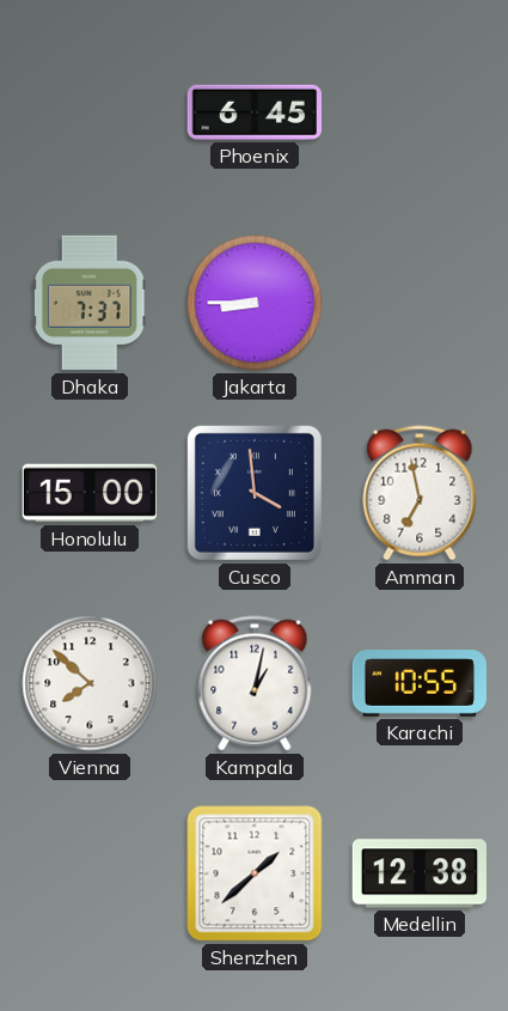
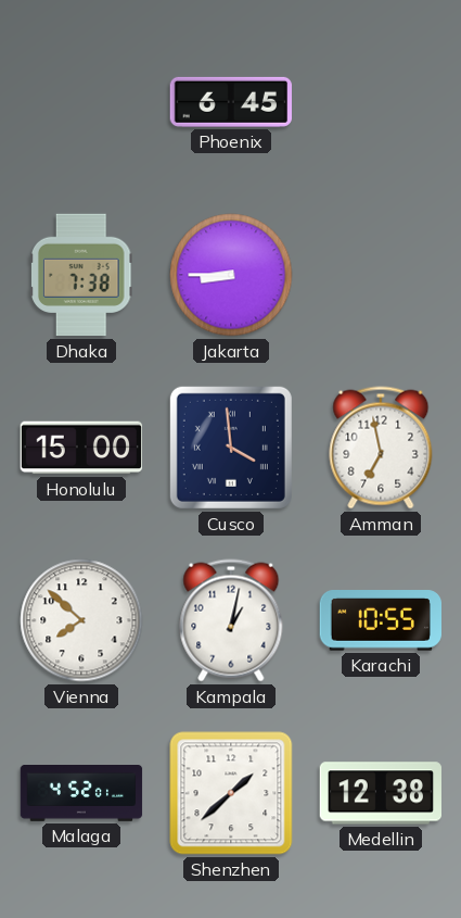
Dhaka: 7:37 -> 7:38 (82, 275)
Malaga: none -> 4:52 (81, 794)
